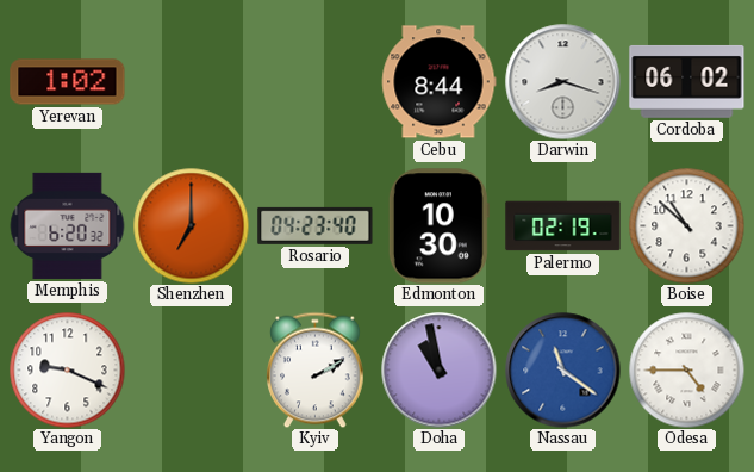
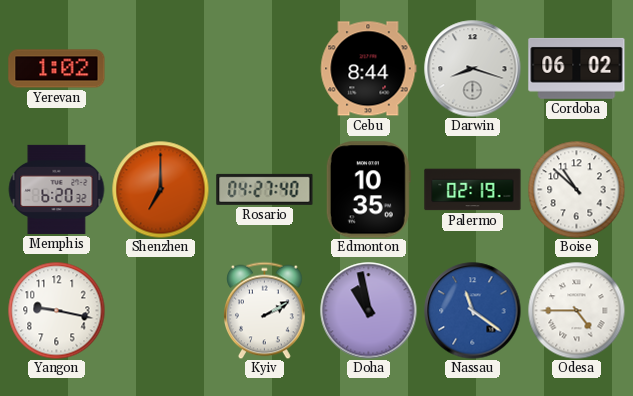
Rosario: 04:23 -> 04:27 (265, 189)
Edmonton: 10:30 -> 10:35 (368, 190)
Yangon: 9:19 -> 9:17 (56, 310)
